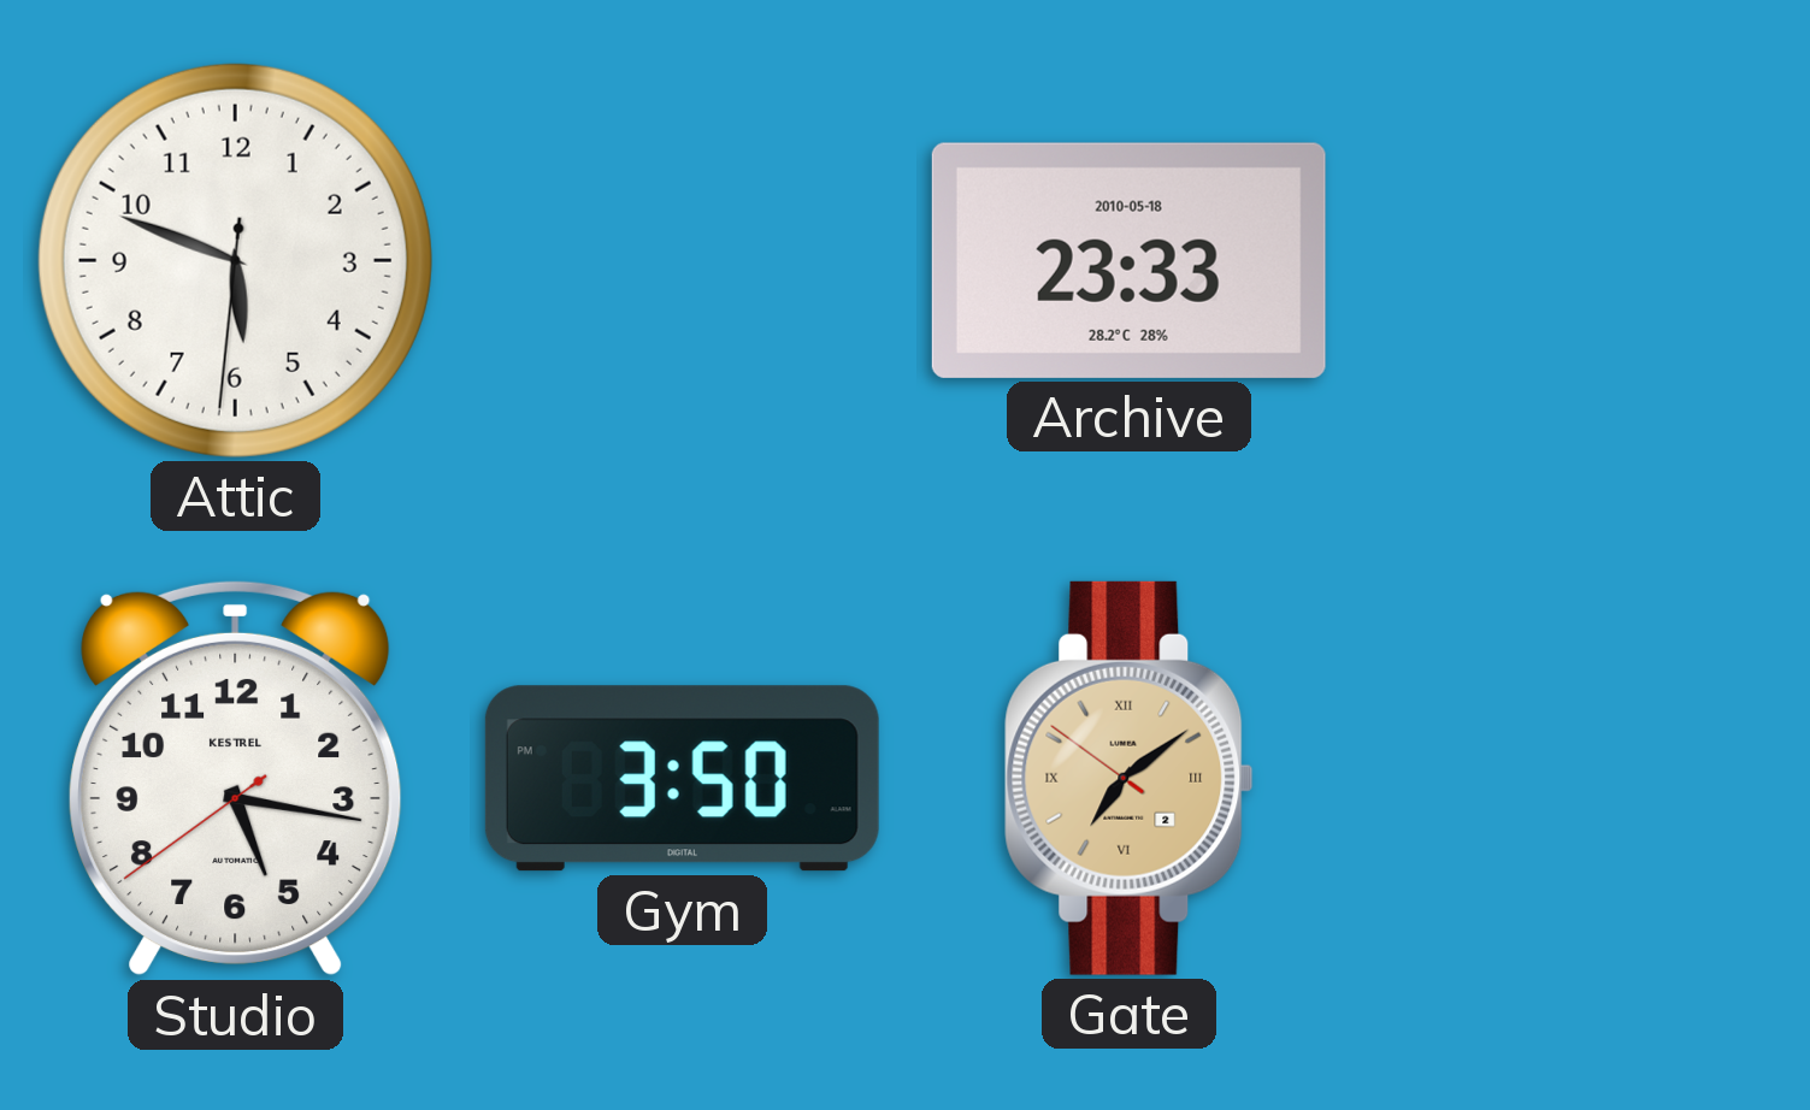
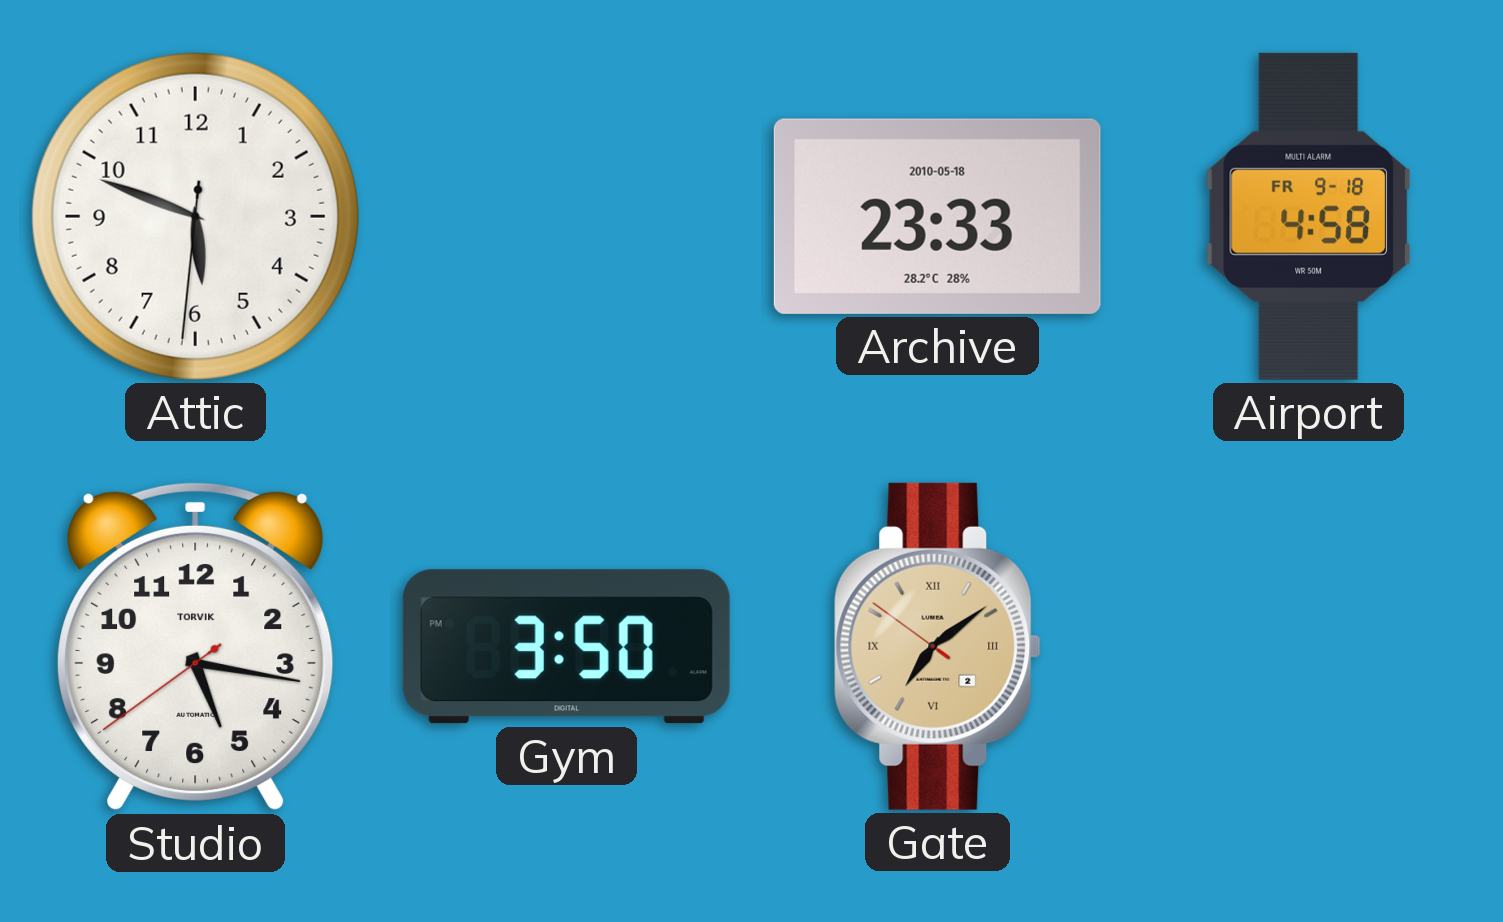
Airport: none -> 4:58 (1308, 216)
Studio brand: KESTREL -> TORVIK (196, 646)
